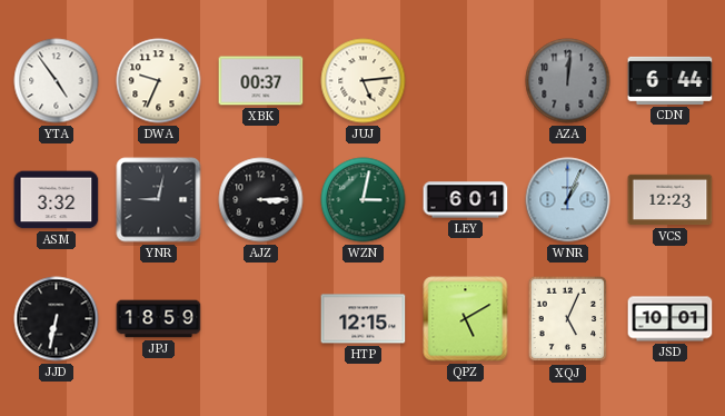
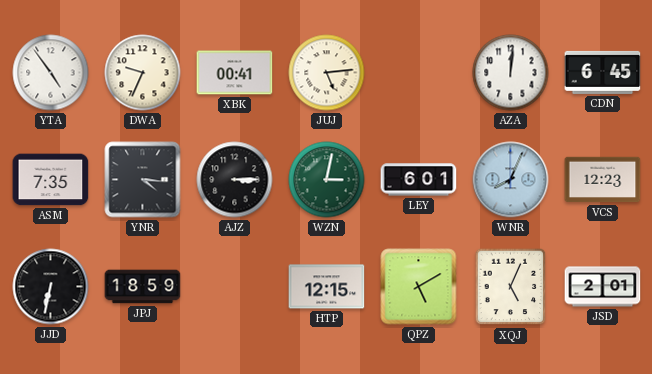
XBK: 00:37 -> 00:41 (235, 73)
AZA dial: grey -> white (511, 73)
CDN: 6:44 -> 6:45 (603, 72)
ASM: 3:32 -> 7:35 (51, 180)
YNR: 9:02 -> 4:16 (143, 180)
WNR: 1:04 -> 8:04 (511, 180)
JSD: 10:01 -> 2:01 (603, 287)
